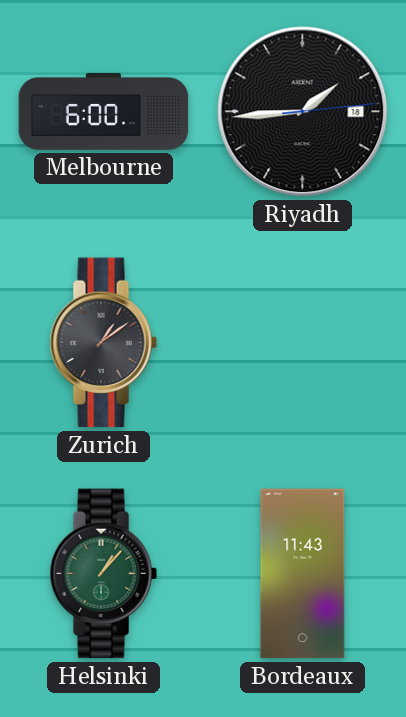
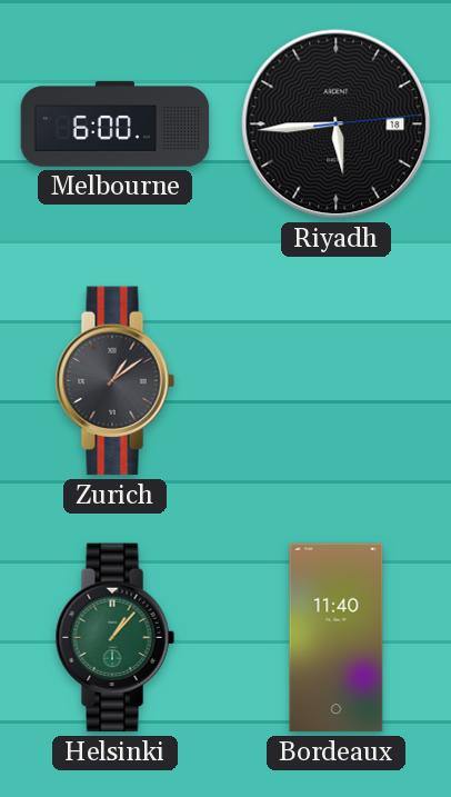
Riyadh: 1:44 -> 5:44 (337, 124)
Bordeaux: 11:43 -> 11:40 (337, 638)
